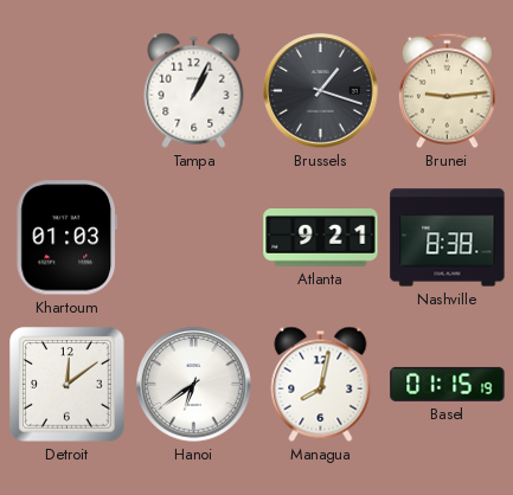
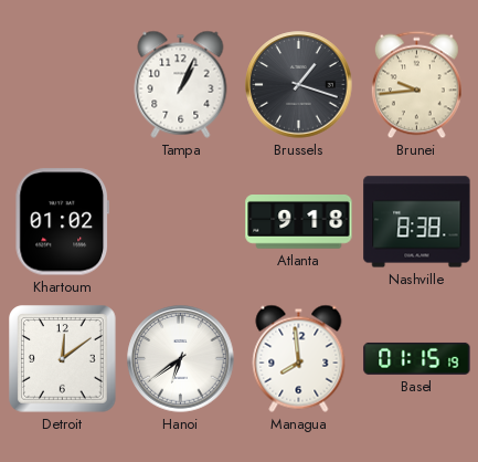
Brunei: 9:14 -> 9:44 (416, 85)
Khartoum: 01:03 -> 01:02 (62, 222)
Atlanta: 9:21 -> 9:18 (299, 222)
Managua: 8:02 -> 7:59 (299, 358)
